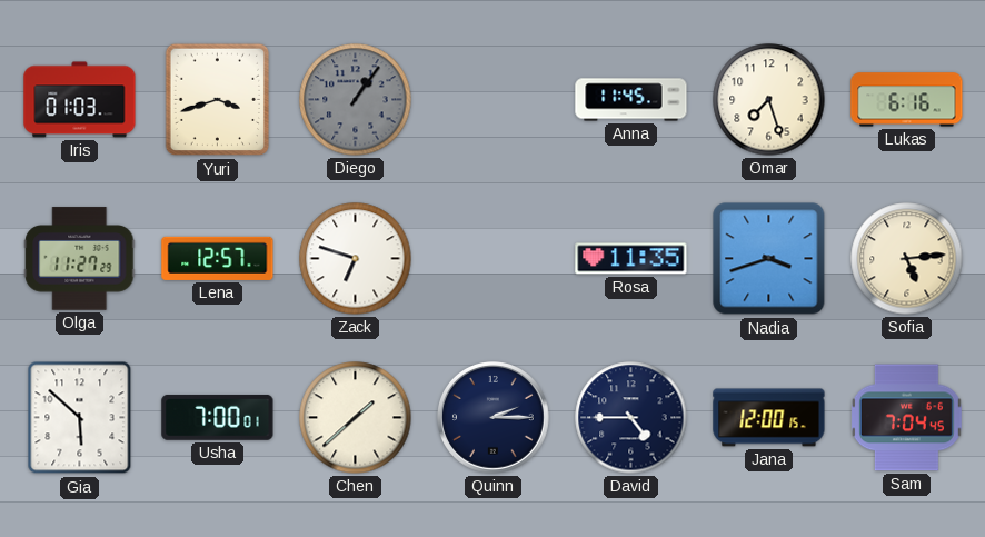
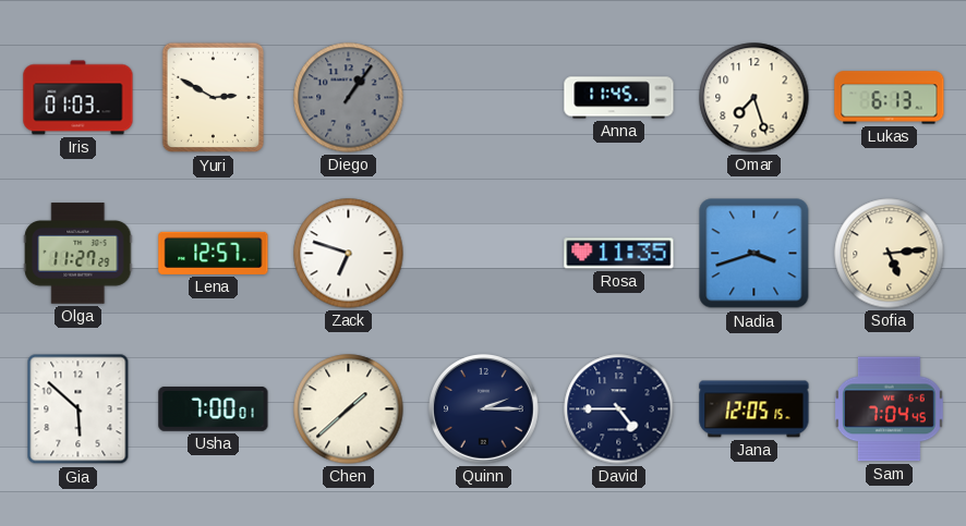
Yuri: 3:42 -> 2:50 (214, 98)
Lukas: 6:16 -> 6:13 (890, 98)
Jana: 12:00 -> 12:05 (754, 409)
